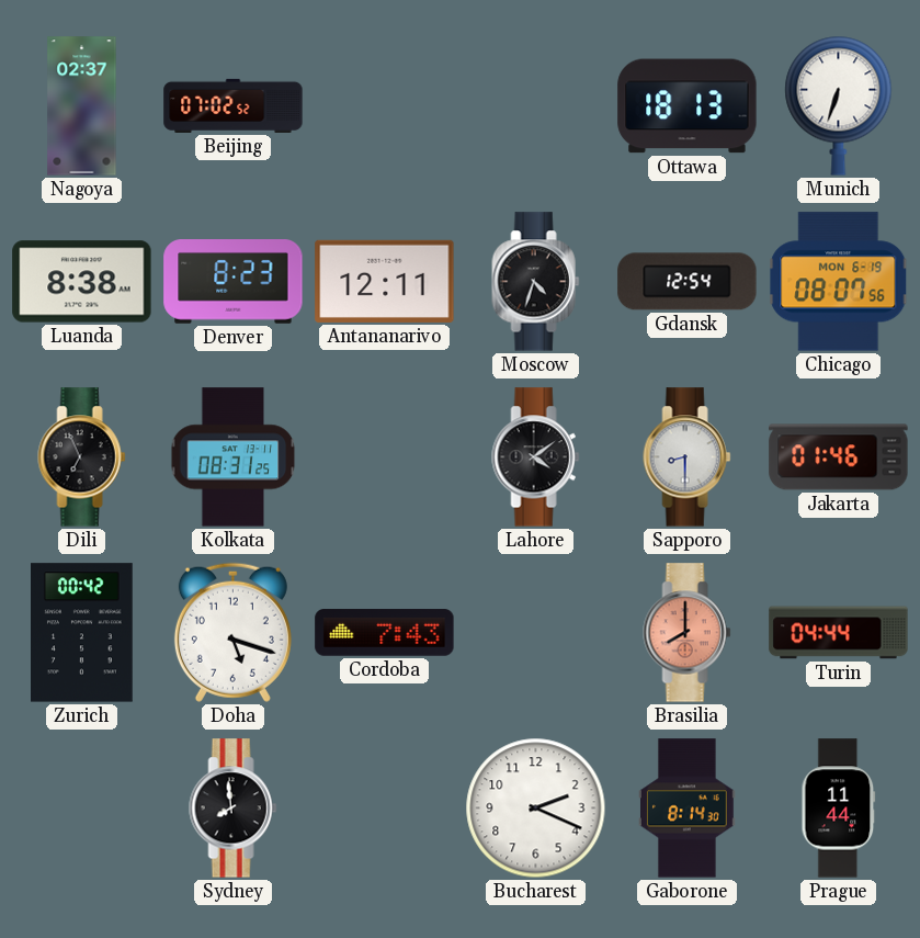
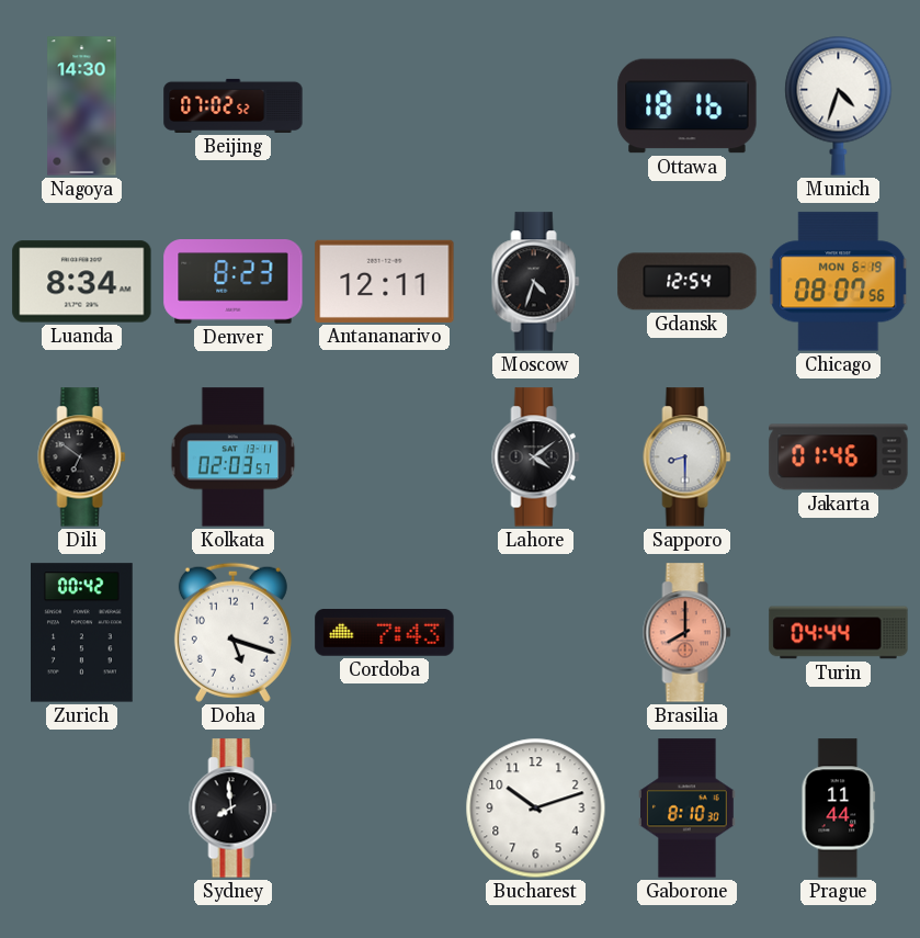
Nagoya: 02:37 -> 14:30 (82, 106)
Ottawa: 18:13 -> 18:16 (688, 106)
Munich: 6:33 -> 4:33 (839, 105)
Luanda: 8:38 -> 8:34 (82, 282)
Dili: 6:56 -> 6:51 (82, 457)
Kolkata: 08:31 -> 02:03 (234, 457)
Bucharest: 2:19 -> 10:12 (536, 809)
Gaborone: 8:14 -> 8:10 (688, 809)
